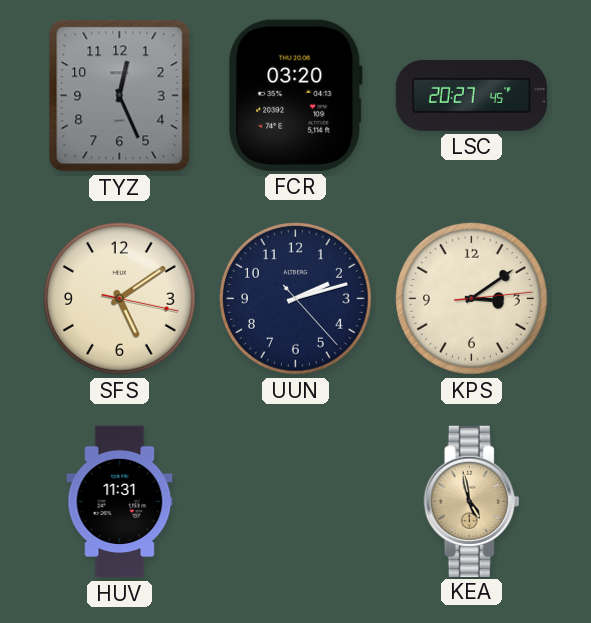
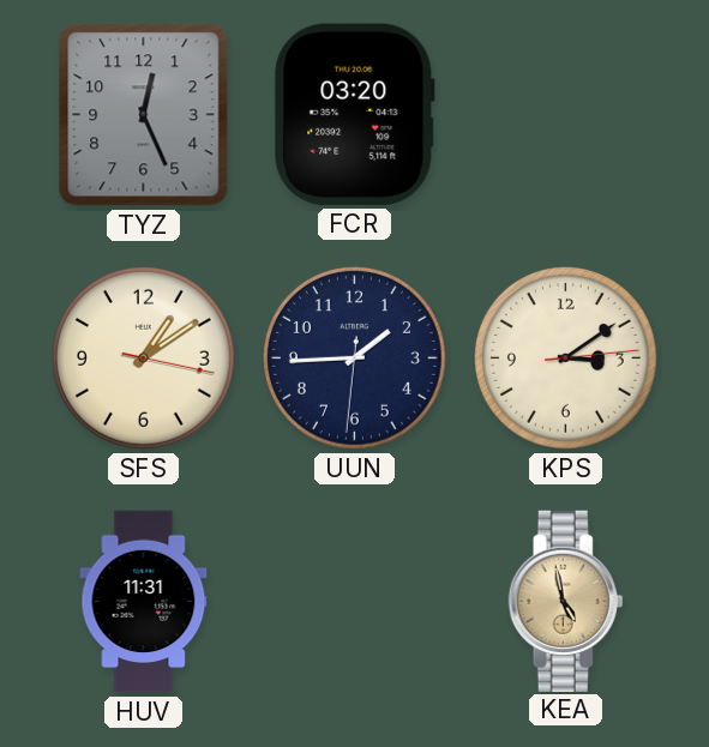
LSC: 20:27 -> none (472, 95)
SFS: 5:09 -> 1:09 (143, 357)
UUN: 2:12 -> 1:44 (354, 357)
